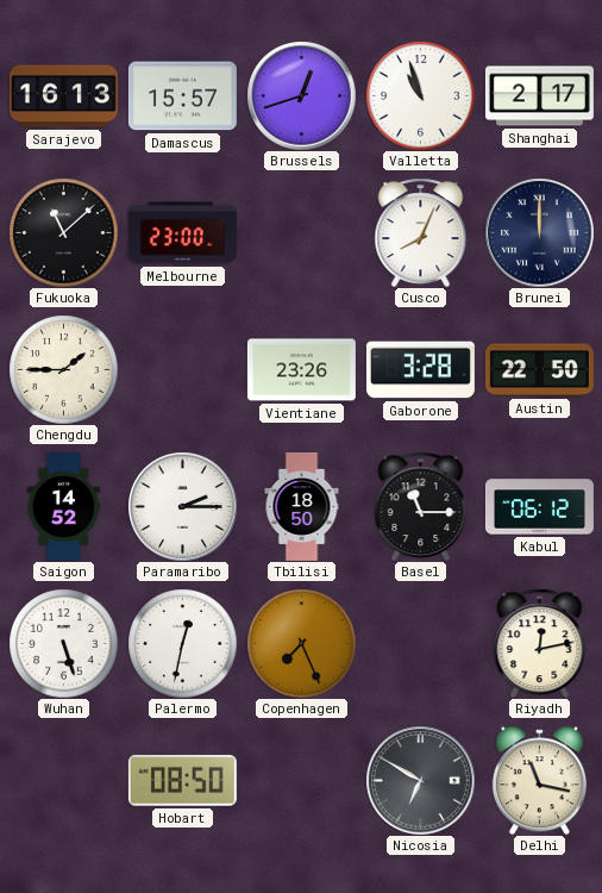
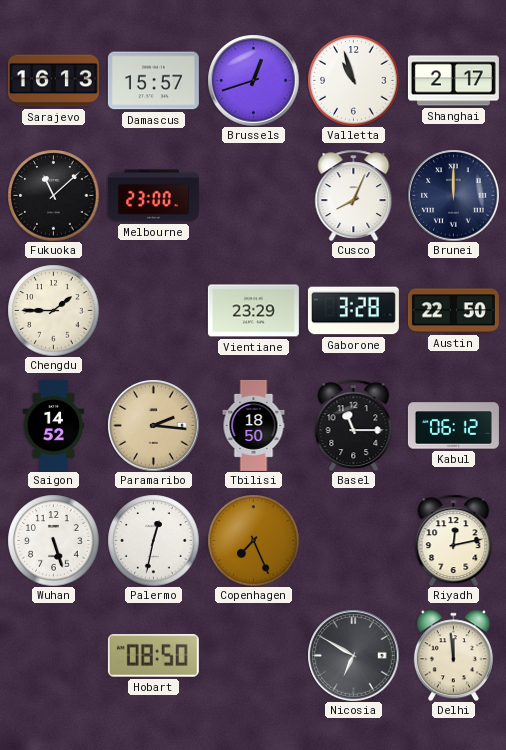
Vientiane: 23:26 -> 23:29 (253, 311)
Paramaribo: 2:15 -> 2:16 (153, 425)
Paramaribo dial: white -> champagne (153, 425)
Delhi: 11:17 -> 11:59 (453, 655)
